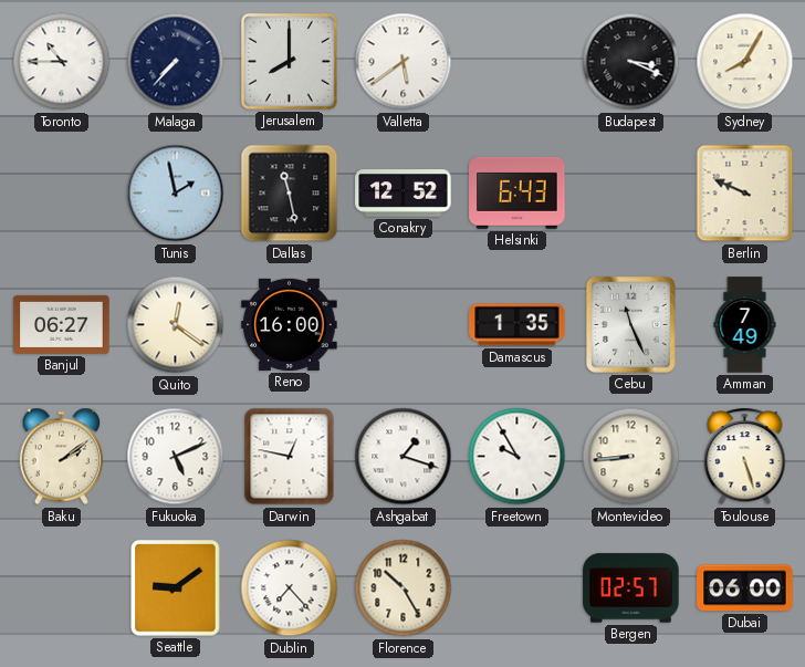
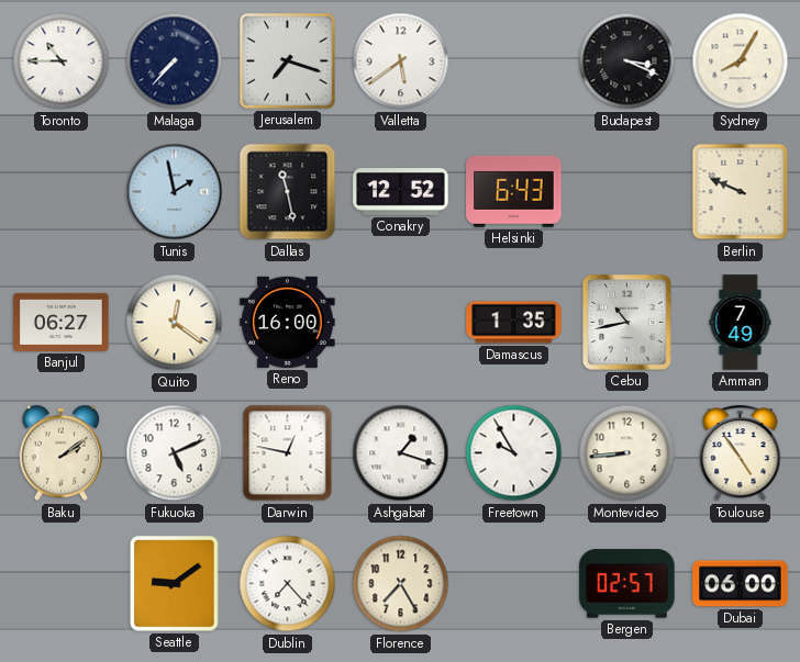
Jerusalem: 8:00 -> 7:18 (288, 61)
Cebu: 11:26 -> 10:43 (627, 323)
Toulouse: 5:27 -> 4:54 (741, 453)
Florence: 10:25 -> 7:25 (401, 584)
